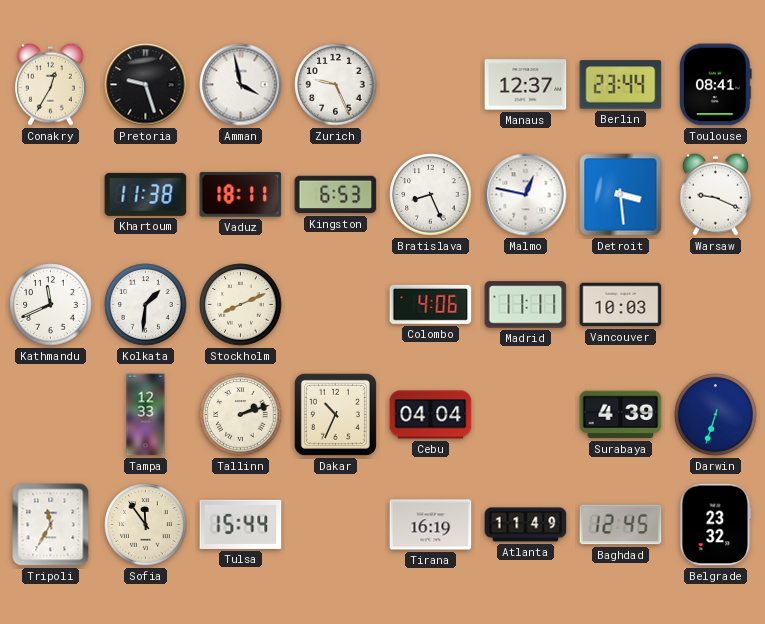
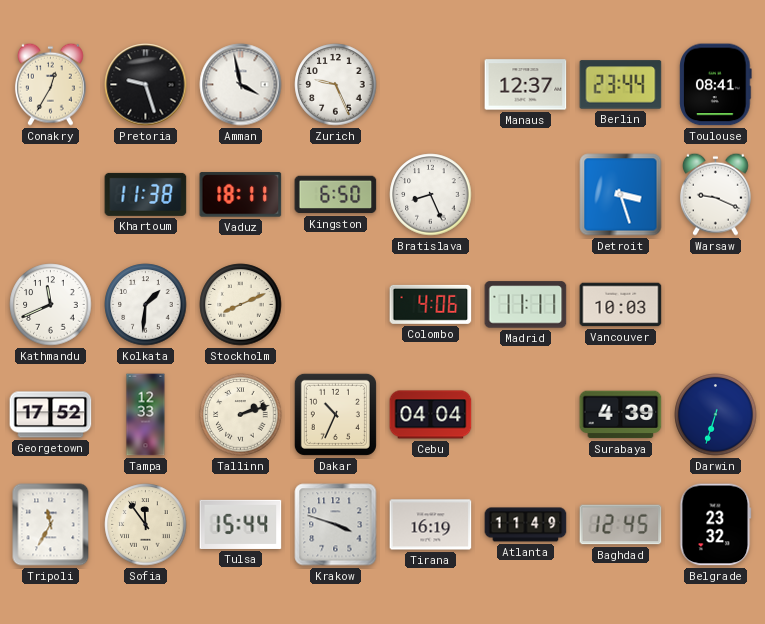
Kingston: 6:53 -> 6:50 (336, 195)
Malmo: 12:47 -> none (526, 195)
Detroit: 3:29 -> 3:27 (621, 195)
Georgetown: none -> 17:52 (51, 415)
Krakow: none -> 3:48 (336, 525)
